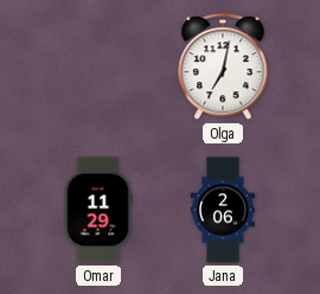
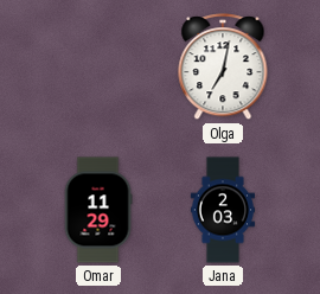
Jana: 2:06 -> 2:03 (223, 210)
